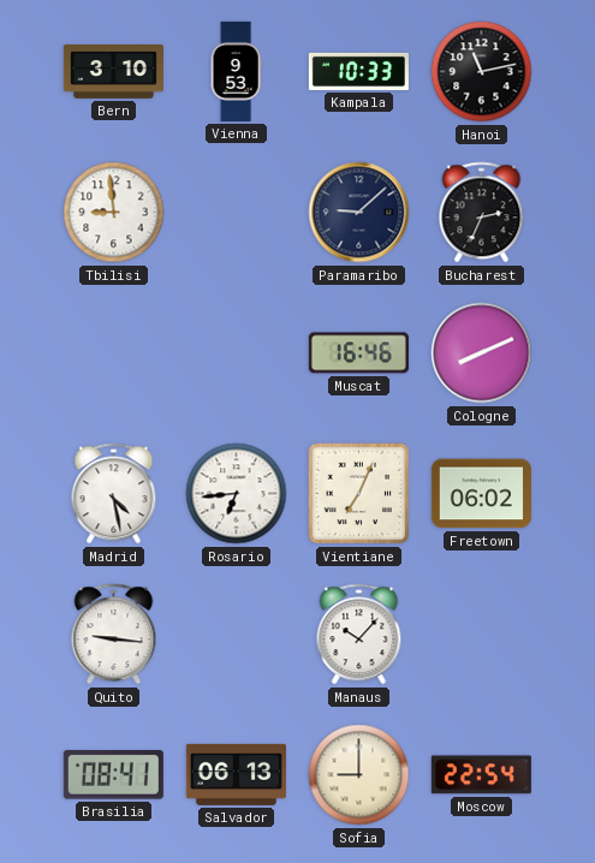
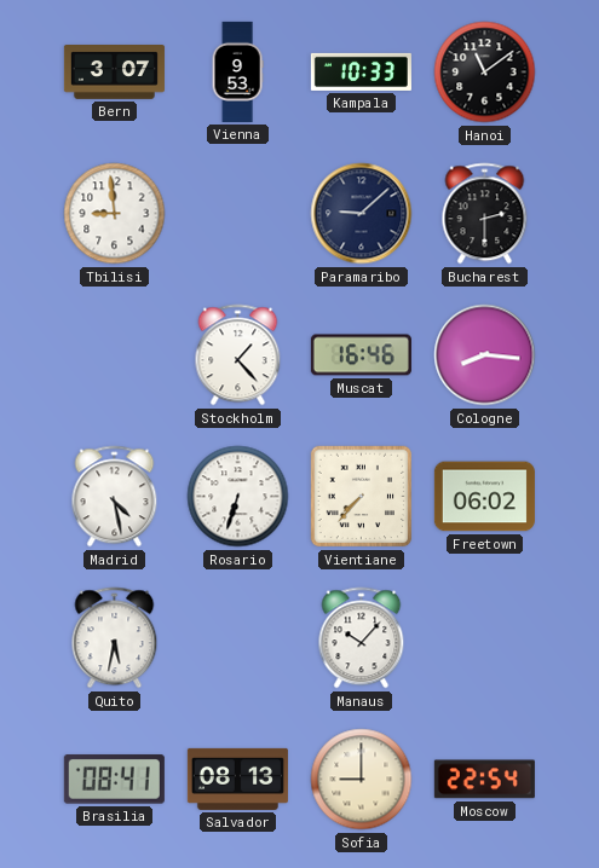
Bern: 3:10 -> 3:07 (114, 73)
Hanoi: 11:13 -> 11:09 (485, 73)
Bucharest: 2:34 -> 2:30 (485, 214)
Stockholm: none -> 1:23 (238, 355)
Cologne: 8:11 -> 8:16 (485, 355)
Rosario: 6:44 -> 6:33 (238, 497)
Vientiane: 7:04 -> 7:37 (362, 497)
Quito: 9:16 -> 5:32 (115, 638)
Salvador: 06:13 -> 08:13 (237, 779)
